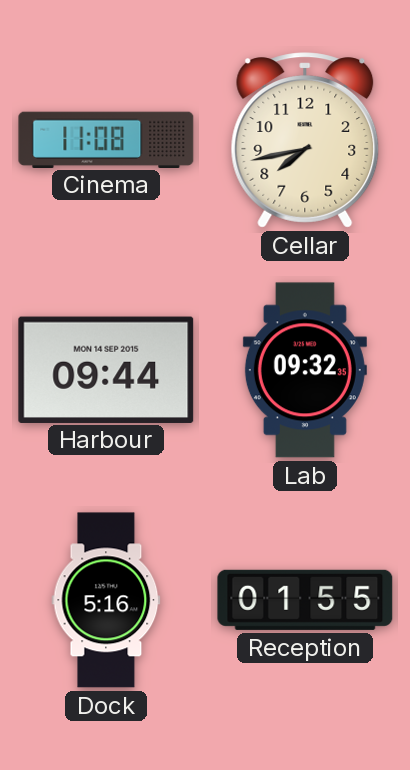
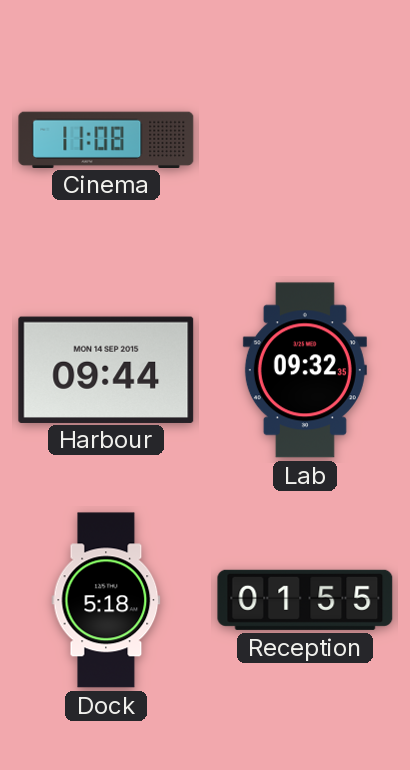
Cellar: 7:43 -> none (305, 140)
Dock: 5:16 -> 5:18 (106, 600)
